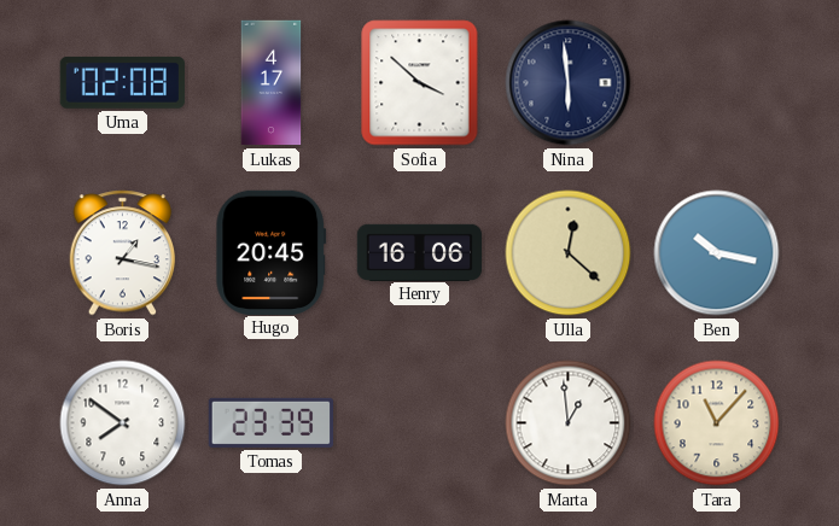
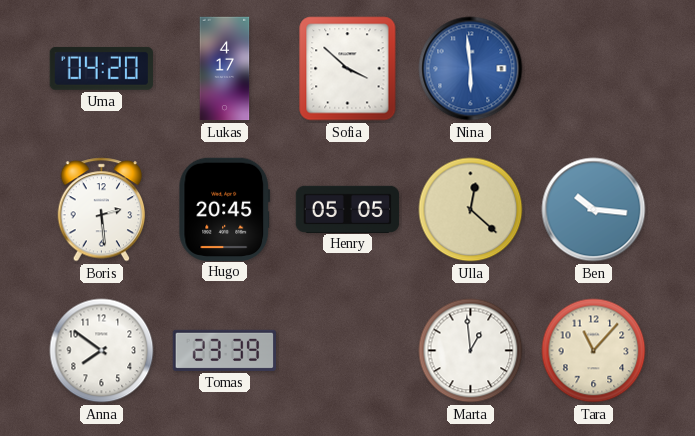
Uma: 02:08 -> 04:20 (101, 68)
Nina dial: navy -> blue (471, 69)
Boris: 1:17 -> 2:29 (102, 210)
Henry: 16:06 -> 05:05 (348, 209)
Ben: 10:17 -> 10:16 (594, 210)
